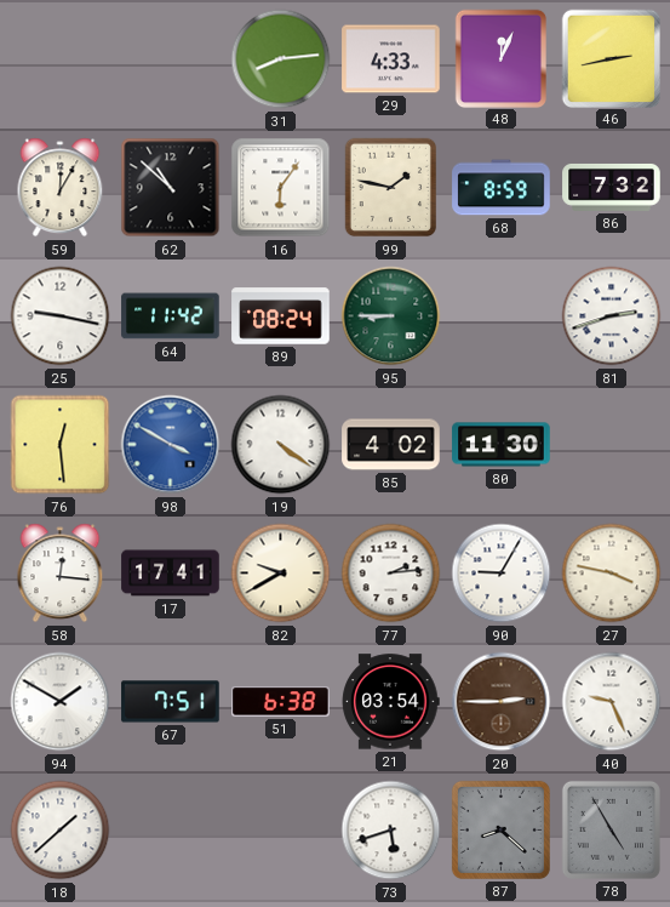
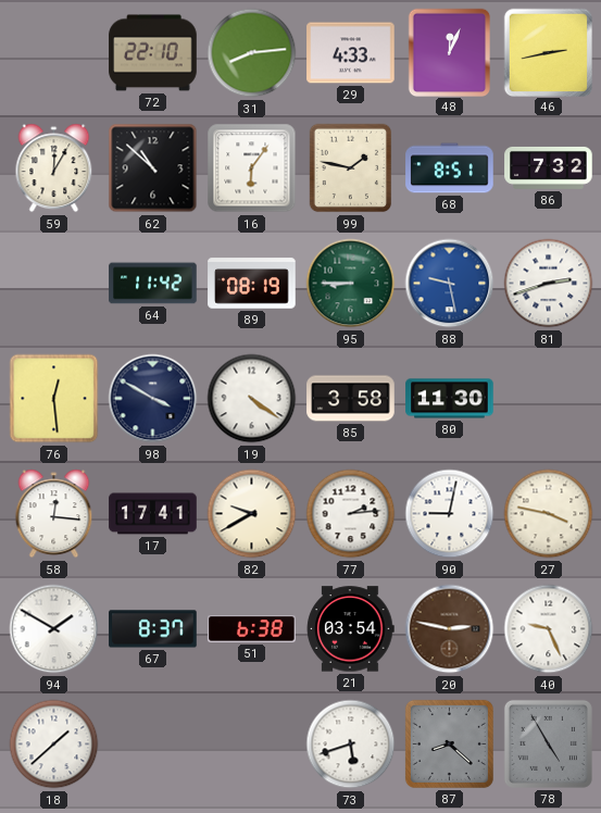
72: none -> 22:10 (153, 53)
68: 8:59 -> 8:51 (450, 168)
25: 9:17 -> none (61, 316)
89: 08:24 -> 08:19 (252, 284)
88: none -> 9:28 (450, 284)
98 dial: blue -> navy (153, 399)
85: 4:02 -> 3:58 (351, 399)
90: 9:05 -> 9:02 (450, 514)
67: 7:51 -> 8:37 (153, 629)
20: 2:45 -> 2:47 (450, 629)
